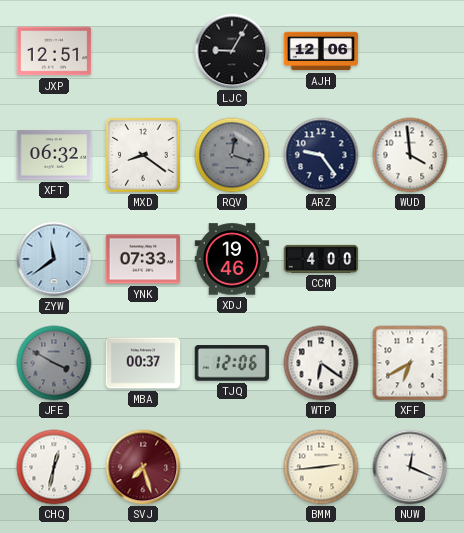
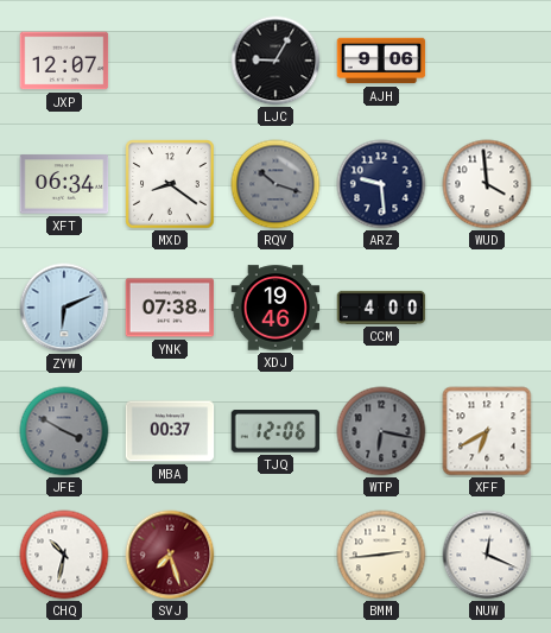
JXP: 12:51 -> 12:07 (64, 61)
AJH: 12:06 -> 9:06 (381, 61)
XFT: 06:32 -> 06:34 (64, 184)
RQV: 12:18 -> 10:18 (275, 184)
ARZ: 9:24 -> 9:29 (381, 184)
ZYW: 11:39 -> 6:11 (64, 308)
YNK: 07:33 -> 07:38 (170, 308)
WTP: 6:21 -> 6:17 (381, 431)
WTP dial: white -> grey (381, 431)
CHQ: 12:32 -> 10:32 (64, 555)
